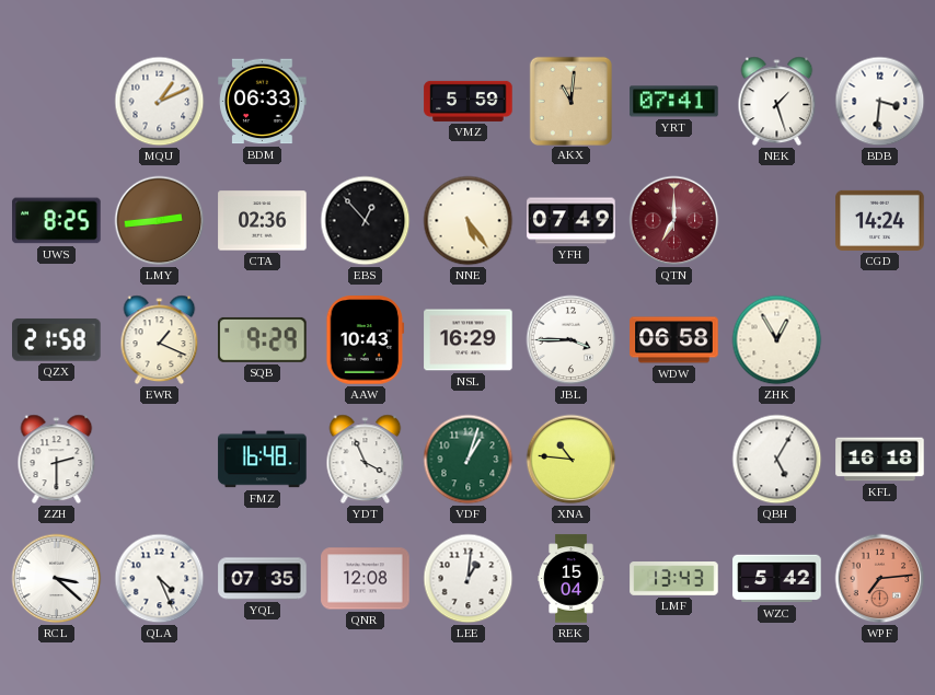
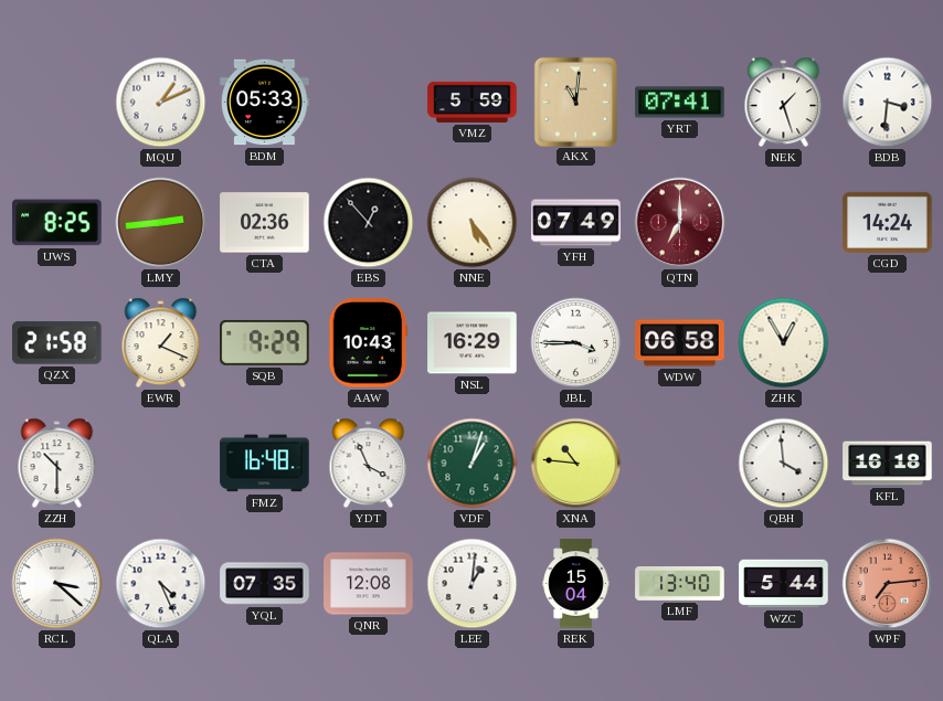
BDM: 06:33 -> 05:33 (265, 103)
ZZH: 2:30 -> 10:30 (57, 464)
QBH: 5:05 -> 3:59 (784, 464)
LMF: 13:43 -> 13:40 (680, 584)
WZC: 5:42 -> 5:44 (784, 584)
